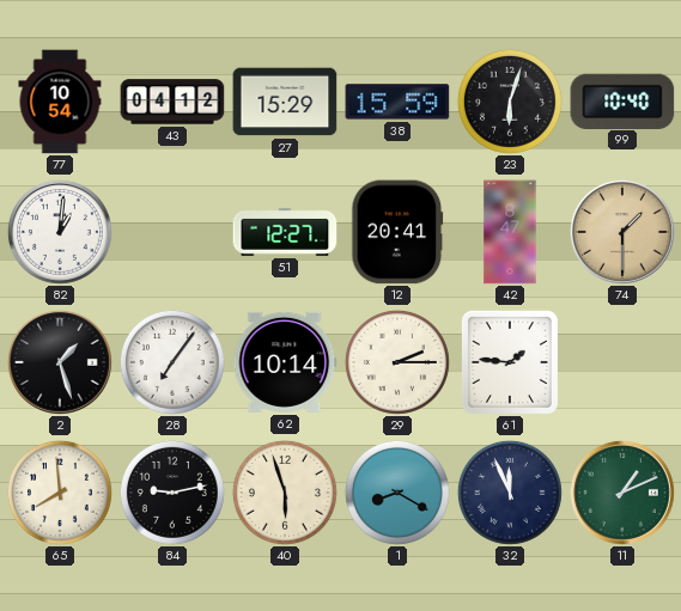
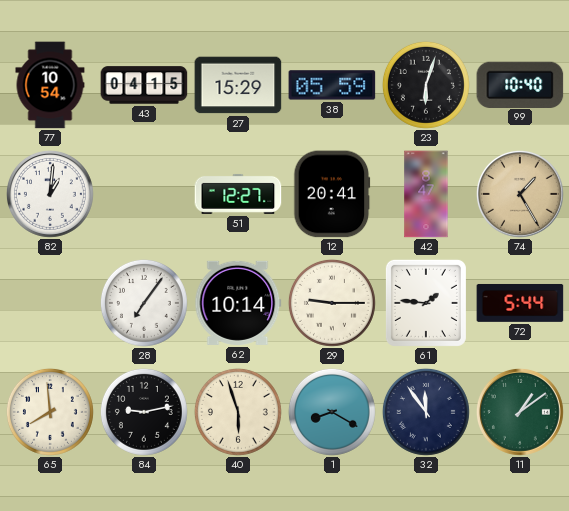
43: 04:12 -> 04:15 (144, 85)
38: 15:59 -> 05:59 (332, 85)
74: 1:30 -> 1:25 (520, 194)
2: 1:27 -> none (60, 362)
29: 2:15 -> 9:15 (332, 303)
72: none -> 5:44 (520, 303)
32: 11:56 -> 11:54 (426, 412)
11: 1:11 -> 1:09 (520, 412)
